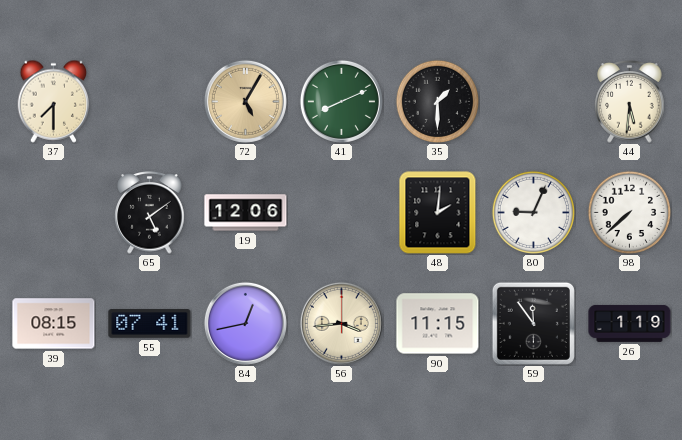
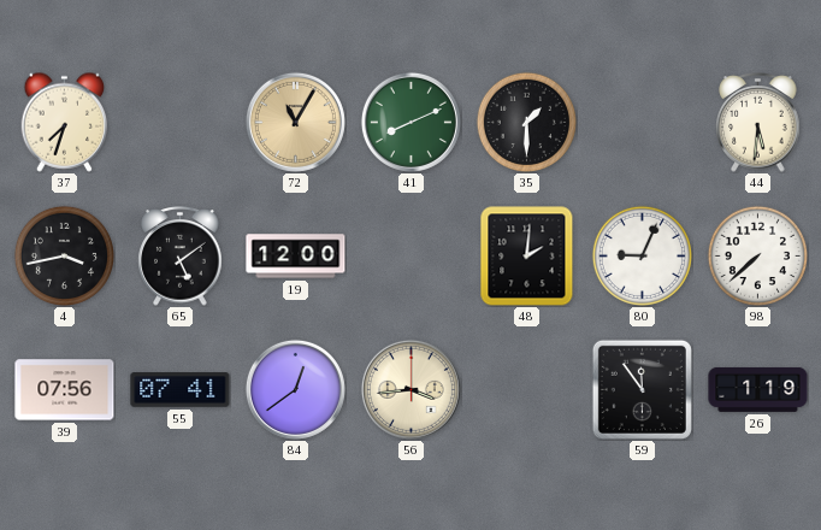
37: 7:30 -> 7:33 (65, 122)
72: 5:05 -> 11:05 (295, 122)
4: none -> 3:43 (64, 255)
19: 12:06 -> 12:00 (296, 257)
39: 08:15 -> 07:56 (65, 390)
84: 12:43 -> 12:39 (295, 389)
90: 11:15 -> none (438, 324)
